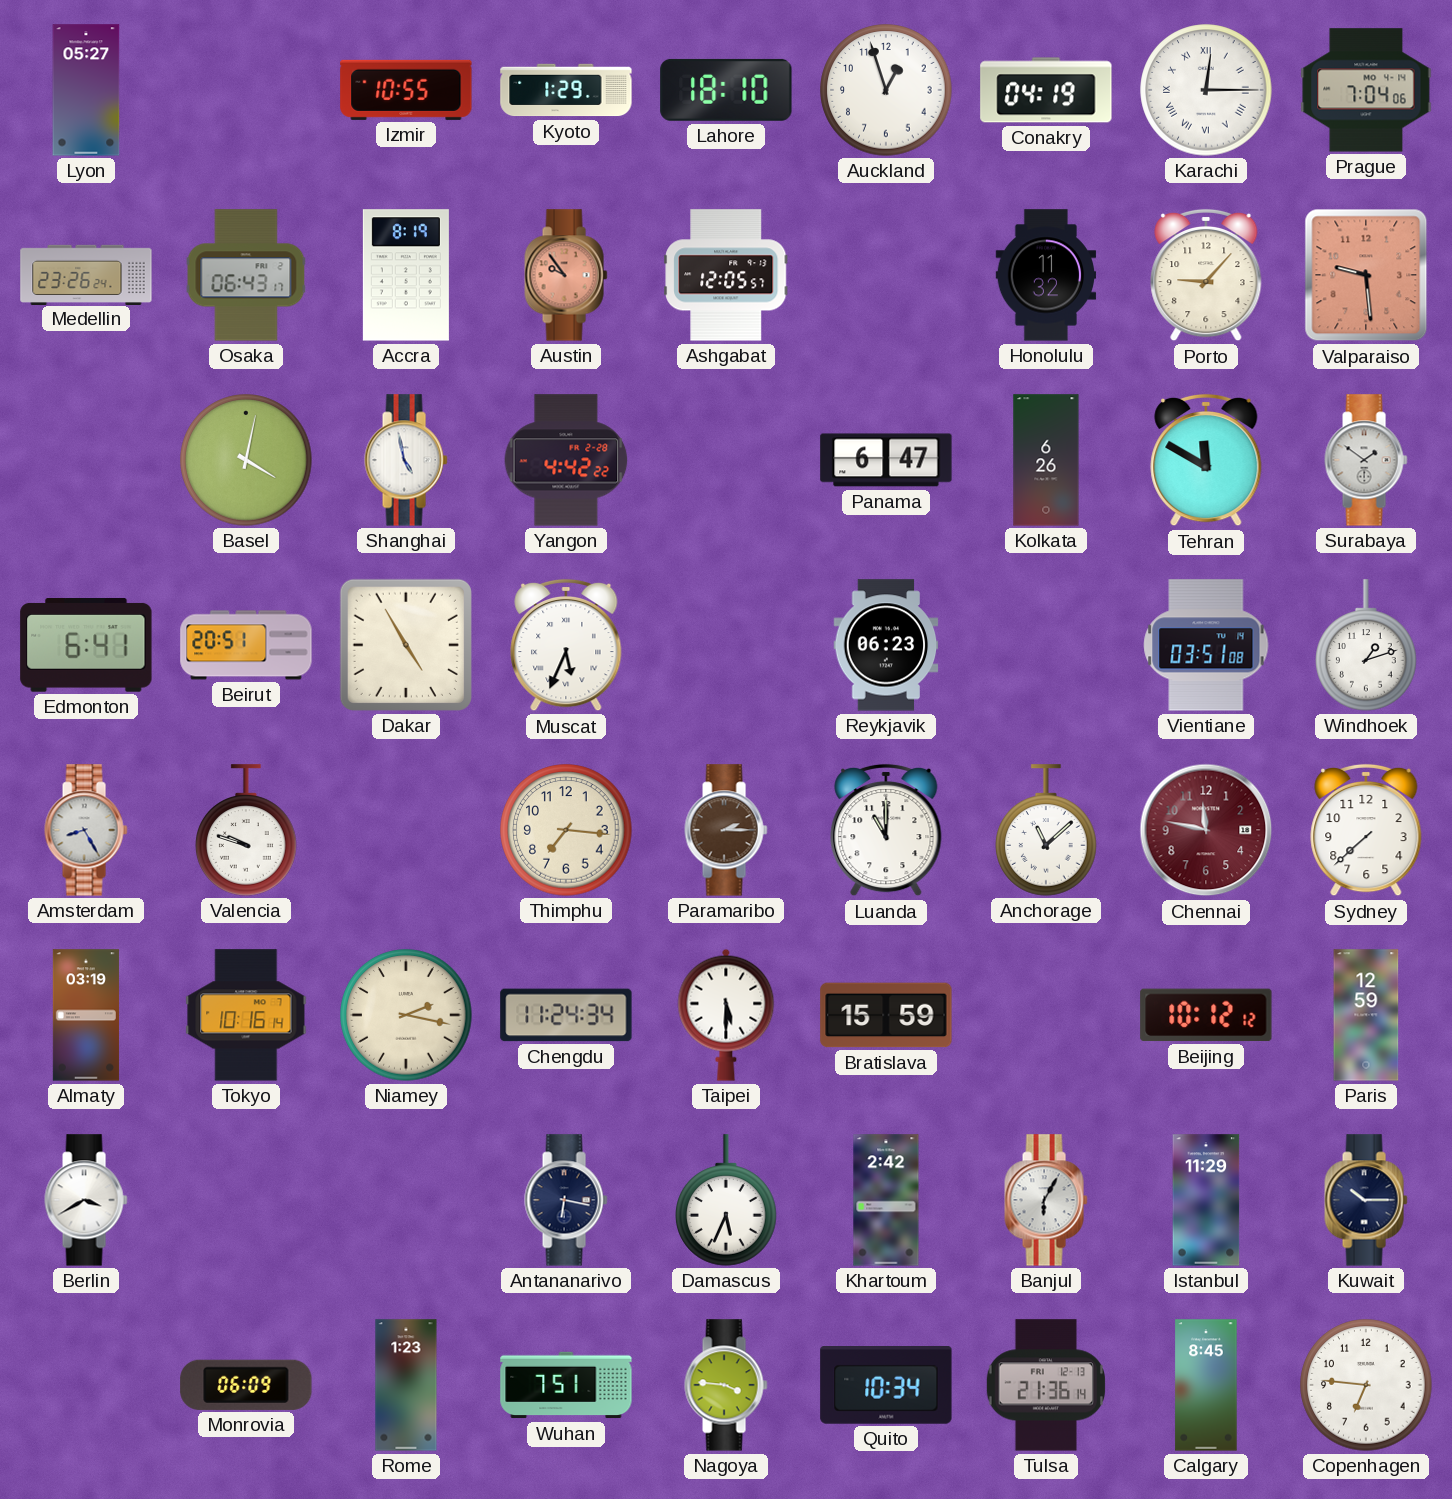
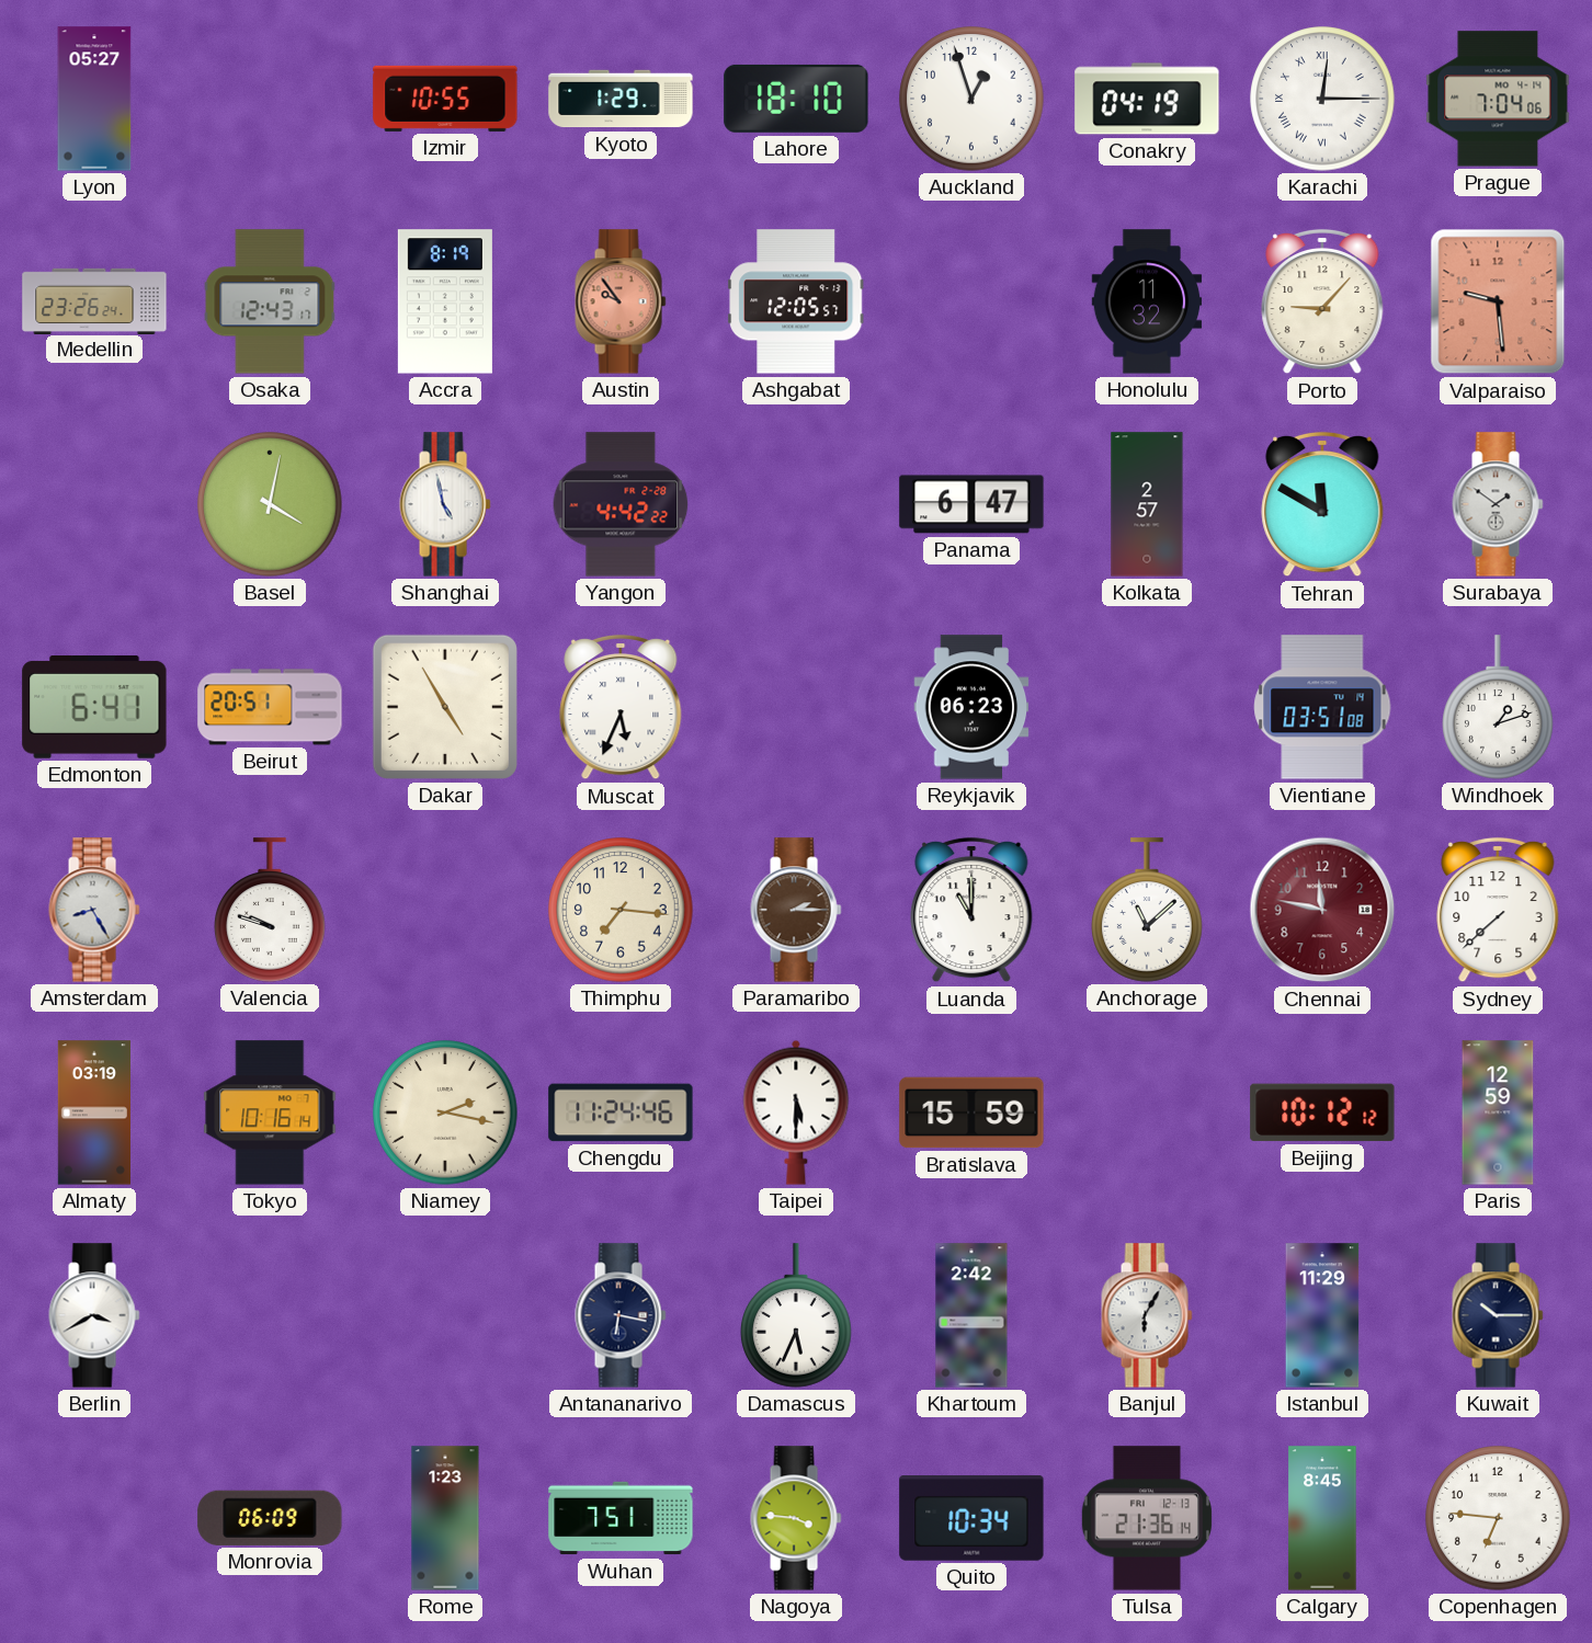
Osaka: 06:43 -> 12:43 (270, 301)
Kolkata: 6:26 -> 2:57 (1147, 504)
Chengdu: 11:24:34 -> 11:24:46 (621, 1113)
